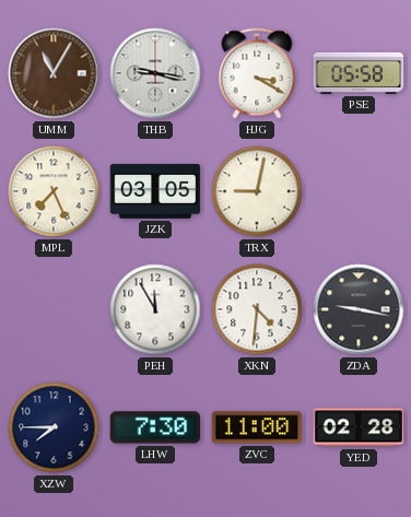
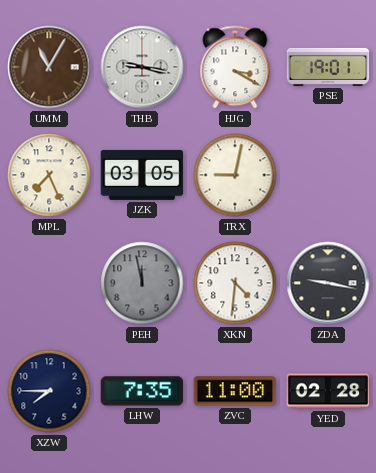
PSE: 05:58 -> 19:01 (328, 67)
PEH: 11:55 -> 11:58 (142, 283)
PEH dial: white -> grey (142, 283)
LHW: 7:30 -> 7:35 (142, 391)
